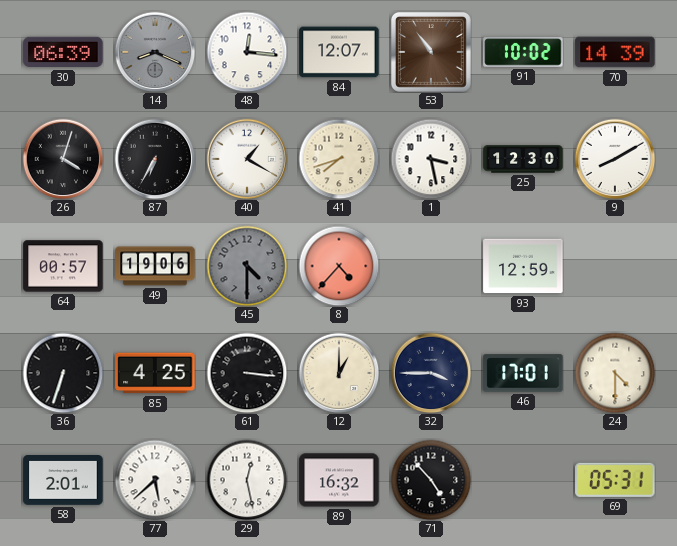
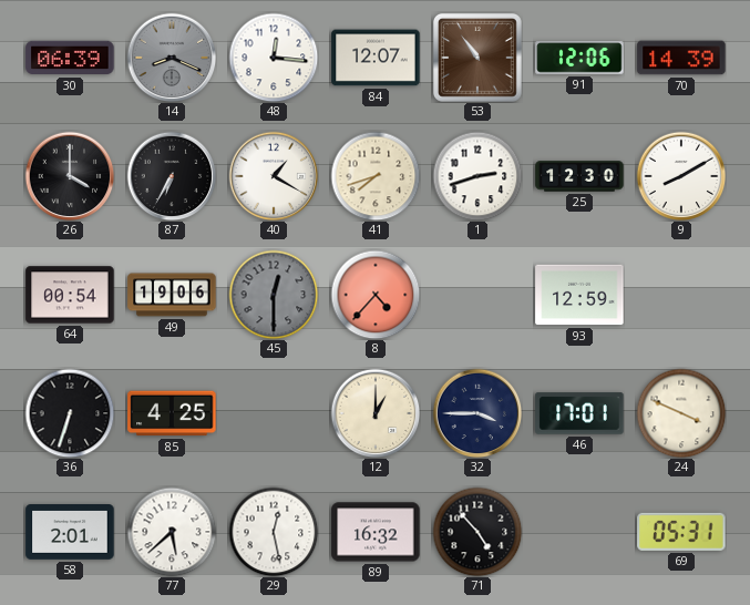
91: 10:02 -> 12:06 (579, 58)
26: 4:03 -> 4:00 (70, 176)
1: 3:28 -> 2:42 (477, 176)
64: 00:57 -> 00:54 (70, 295)
45: 4:30 -> 12:30 (274, 295)
61: 3:16 -> none (247, 373)
24: 4:30 -> 3:49 (681, 413)
